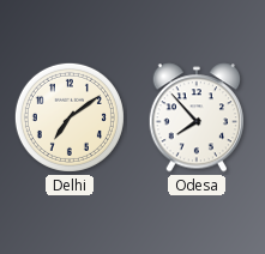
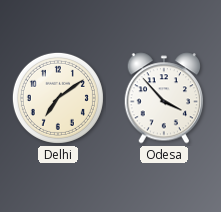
Odesa: 7:53 -> 3:53 (164, 98)
